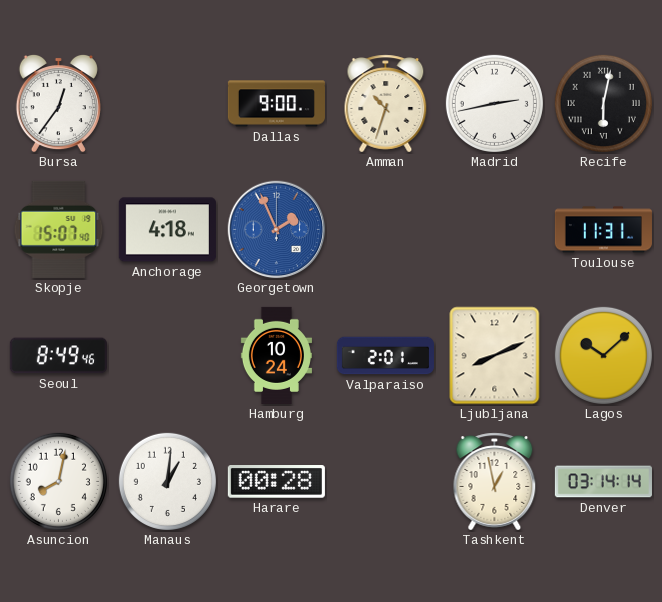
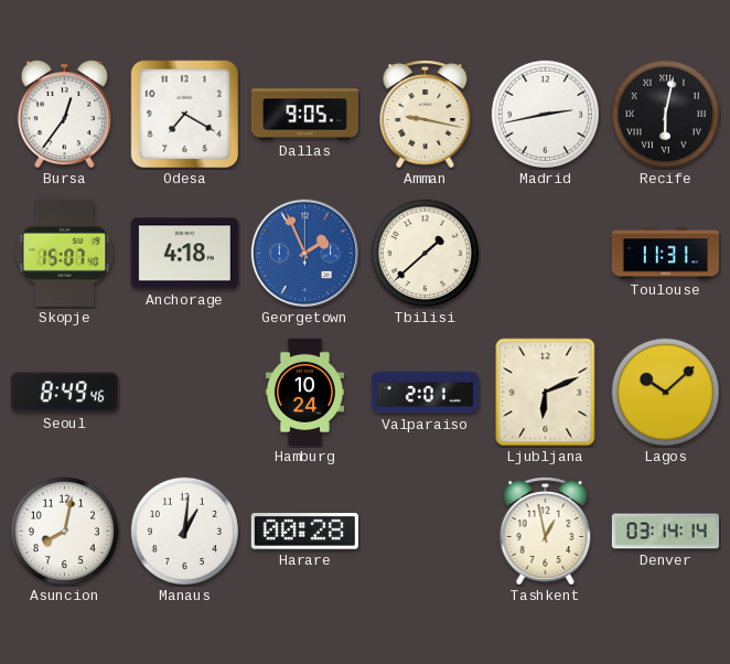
Odesa: none -> 7:20 (185, 115)
Dallas: 9:00 -> 9:05 (304, 115)
Amman: 10:33 -> 9:17 (426, 115)
Tbilisi: none -> 1:38 (425, 253)
Ljubljana: 8:11 -> 6:11 (546, 393)
